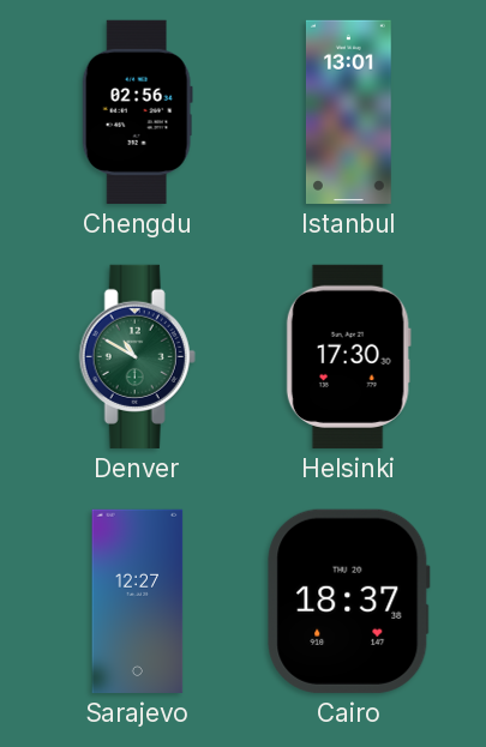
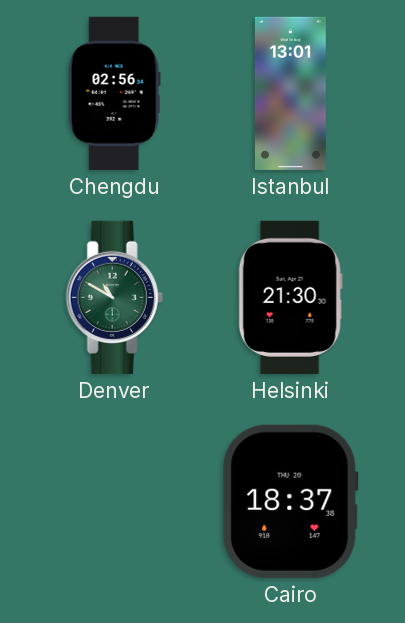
Helsinki: 17:30 -> 21:30 (290, 297)
Sarajevo: 12:27 -> none (138, 601)
